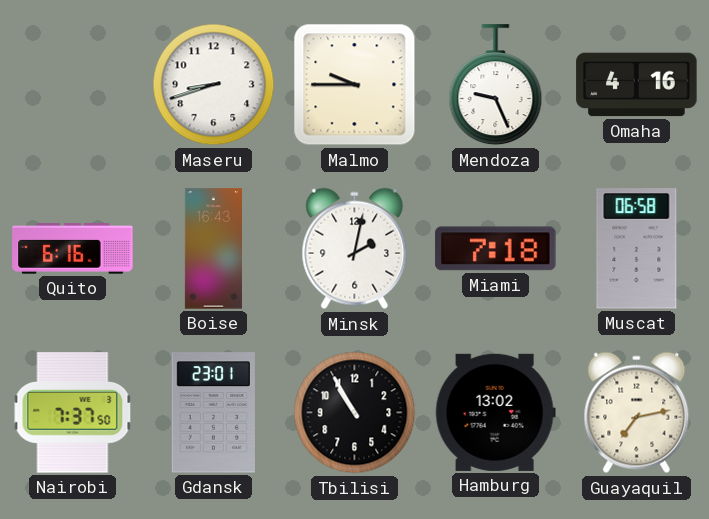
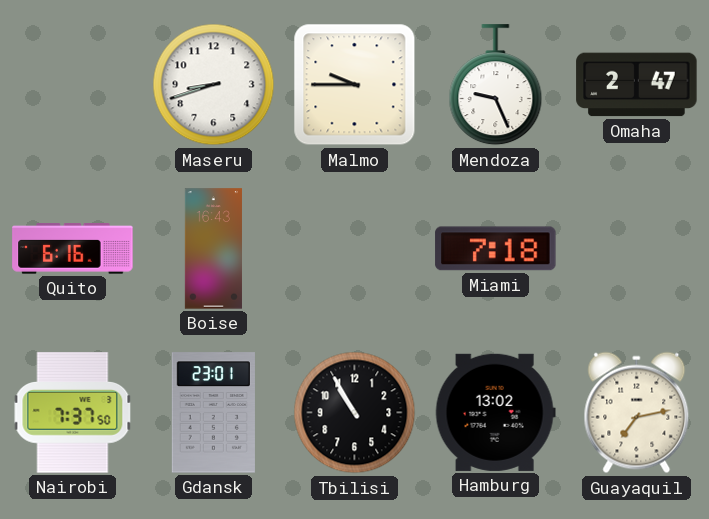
Omaha: 4:16 -> 2:47 (637, 85)
Minsk: 2:02 -> none (355, 249)
Muscat: 06:58 -> none (637, 249)
